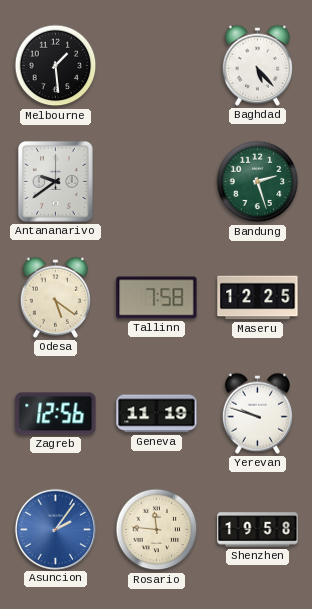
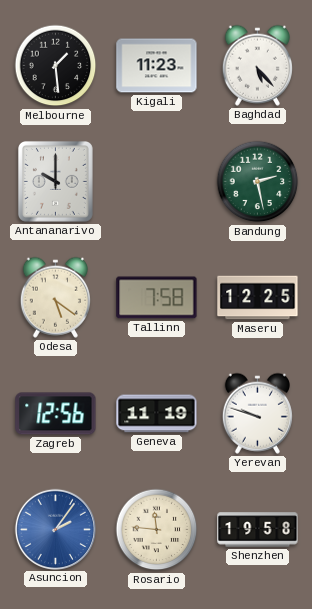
Kigali: none -> 11:23 (157, 66)
Antananarivo: 9:39 -> 10:00 (55, 181)
Bandung: 2:27 -> 2:28 (258, 182)
